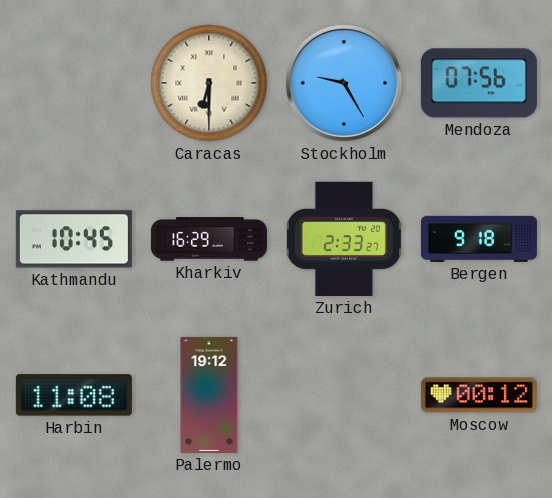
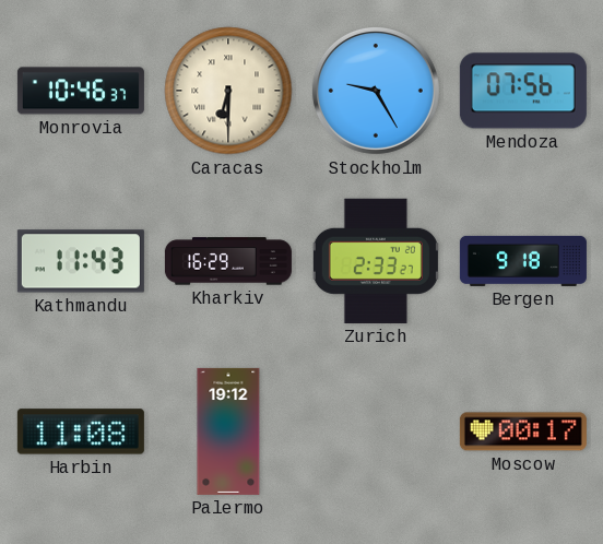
Monrovia: none -> 10:46 (81, 91)
Kathmandu: 10:45 -> 11:43 (81, 261)
Moscow: 00:12 -> 00:17 (523, 431)
